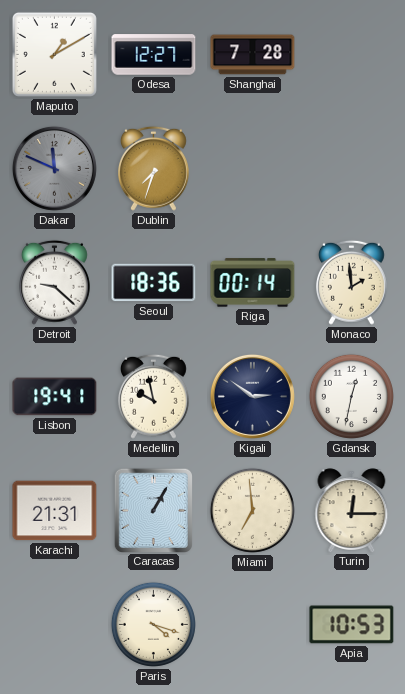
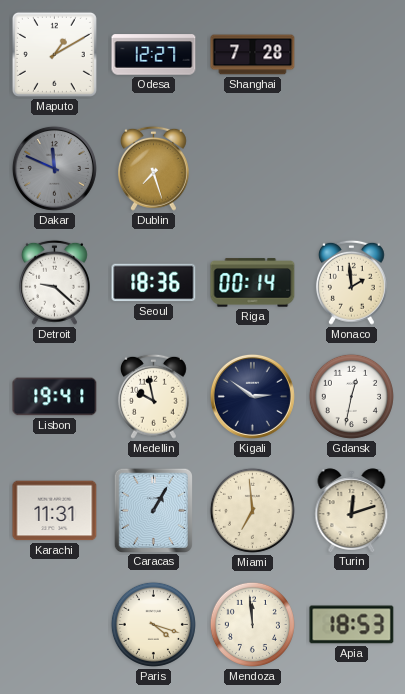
Dublin: 7:33 -> 7:27 (153, 168)
Karachi: 21:31 -> 11:31 (55, 511)
Turin: 12:15 -> 12:12 (352, 510)
Mendoza: none -> 11:59 (252, 624)
Apia: 10:53 -> 18:53 (352, 625)
